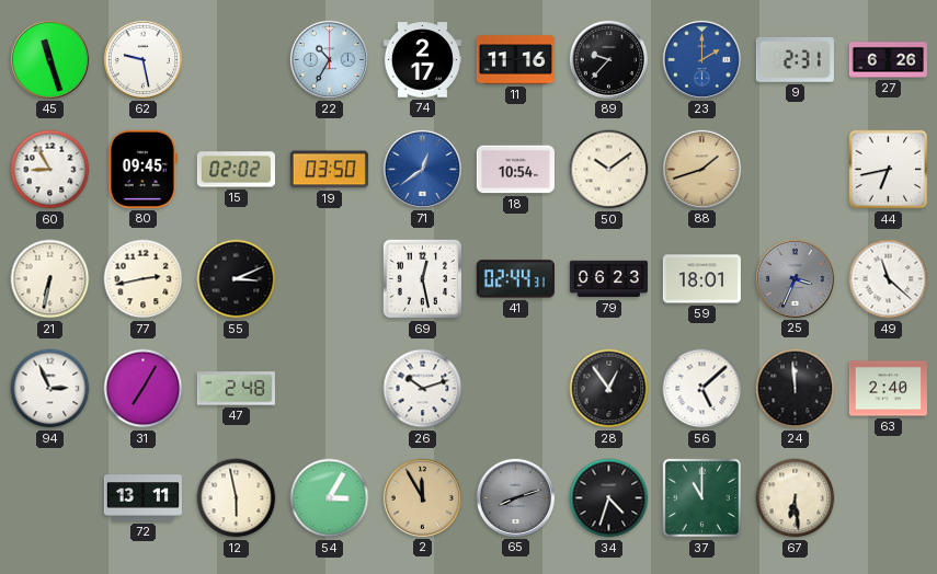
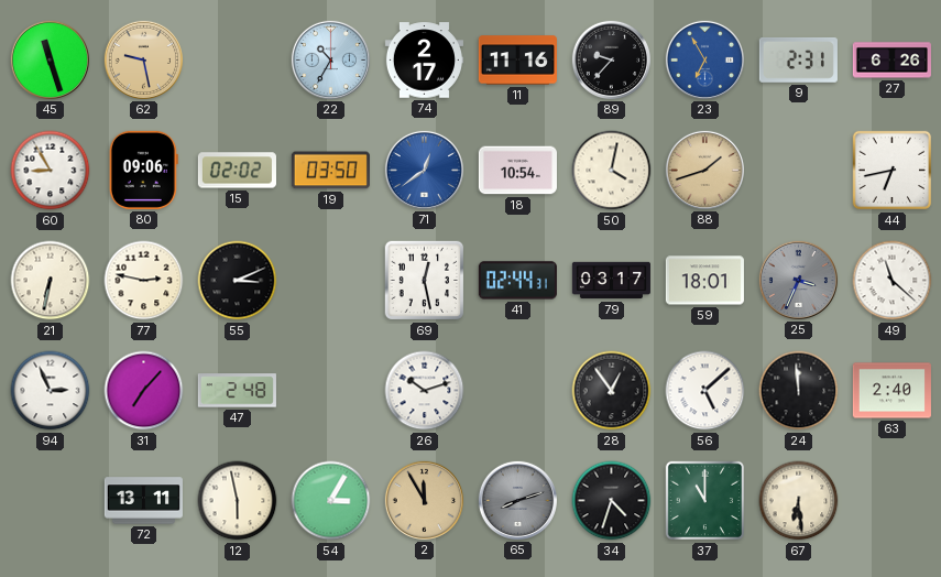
62 dial: white -> champagne (143, 59)
23: 2:00 -> 6:55 (704, 59)
80: 09:45 -> 09:06 (143, 170)
50: 10:09 -> 4:02 (612, 171)
77: 2:43 -> 2:47 (144, 281)
79: 06:23 -> 03:17 (611, 281)
31: 7:05 -> 7:07 (144, 391)
